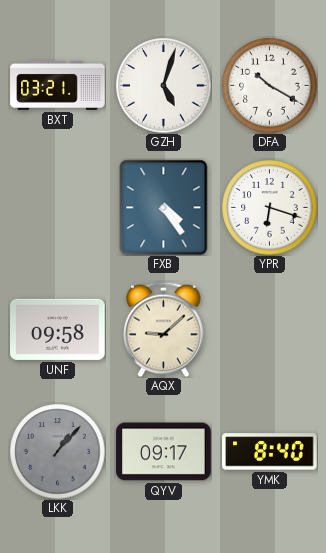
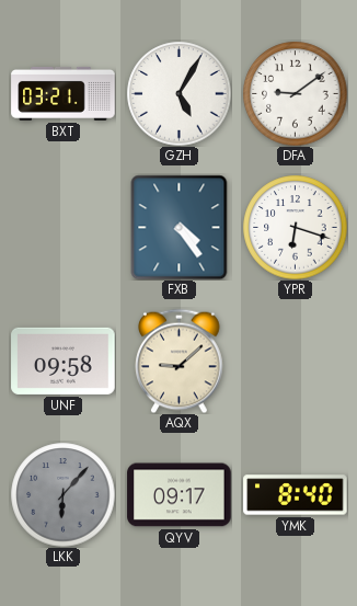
GZH: 5:03 -> 5:05 (178, 93)
DFA: 10:20 -> 9:09 (295, 93)
LKK: 1:07 -> 6:07 (62, 494)
